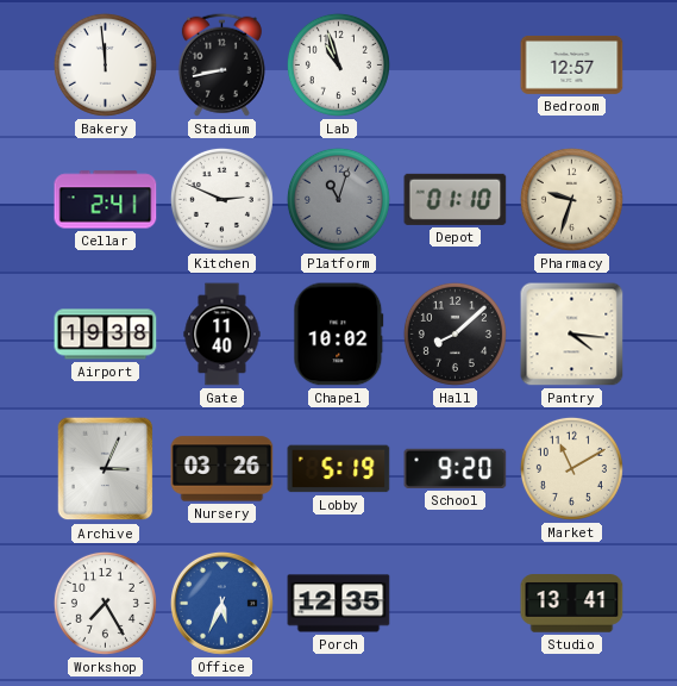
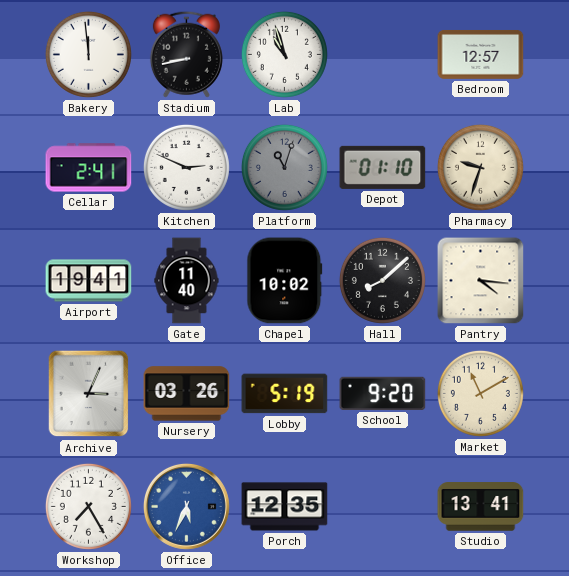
Airport: 19:38 -> 19:41 (89, 281)
